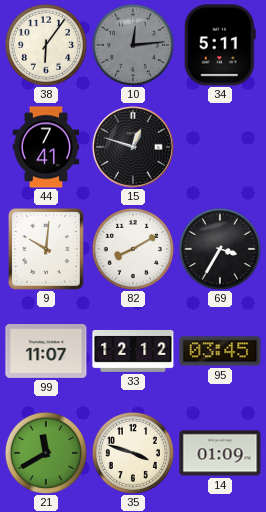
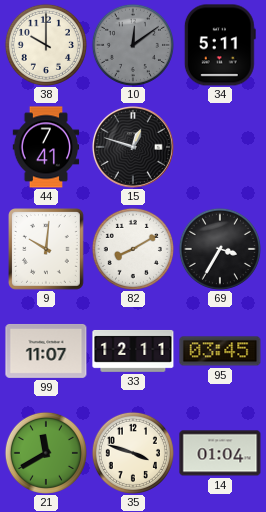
38: 6:06 -> 10:00 (46, 45)
10: 12:14 -> 12:09 (133, 45)
33: 12:12 -> 12:11 (133, 351)
14: 01:09 -> 01:04 (220, 453)
